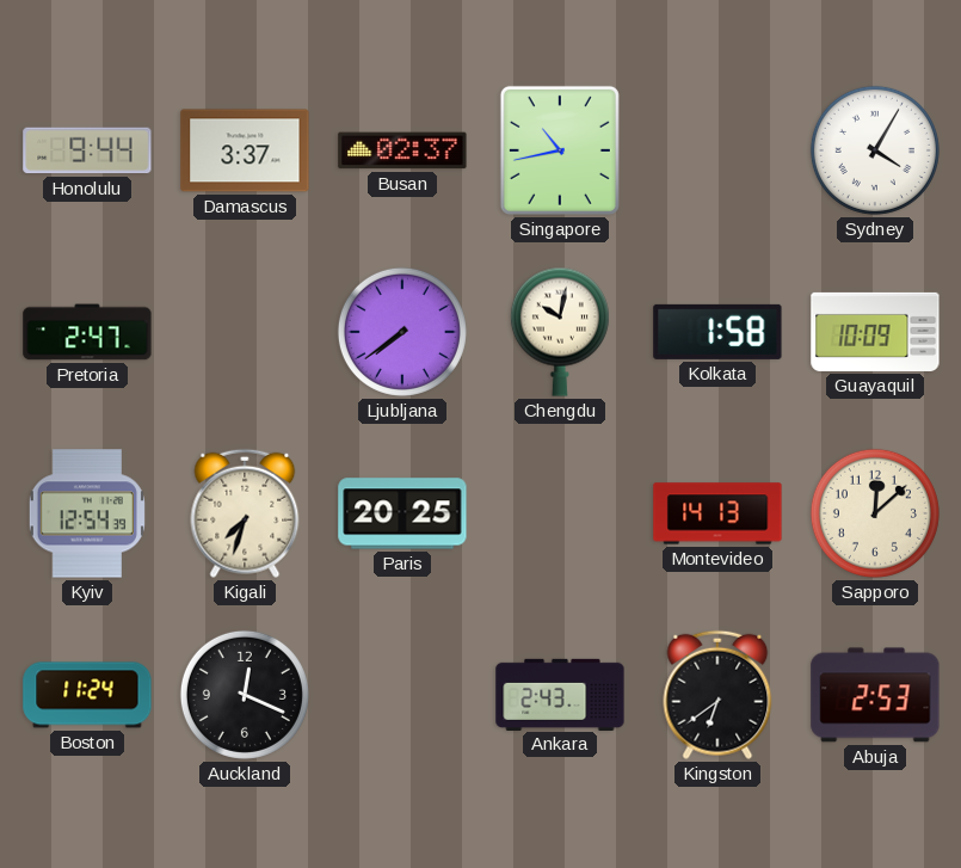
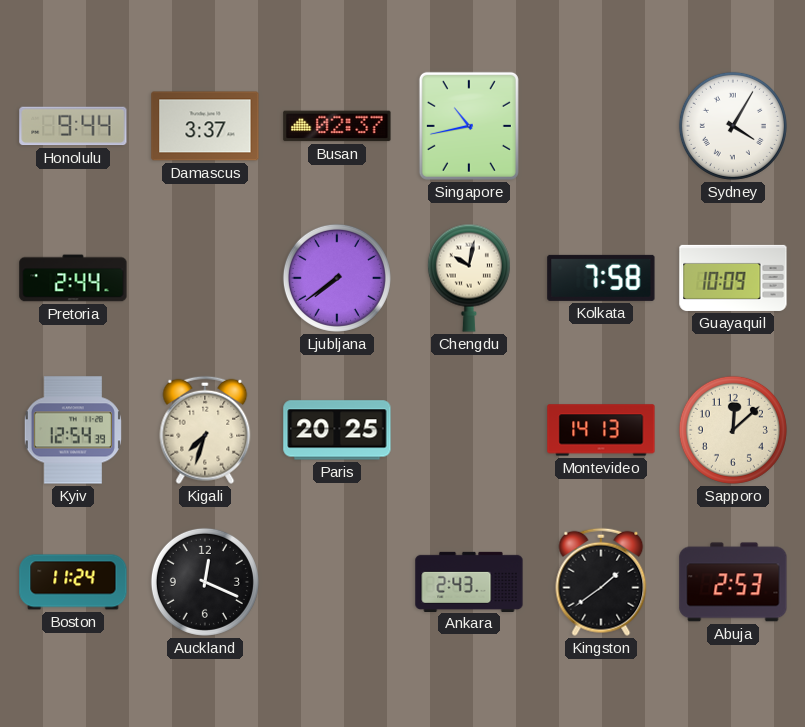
Pretoria: 2:47 -> 2:44 (73, 278)
Kolkata: 1:58 -> 7:58 (601, 278)
Kingston: 6:39 -> 1:39 (601, 582)
